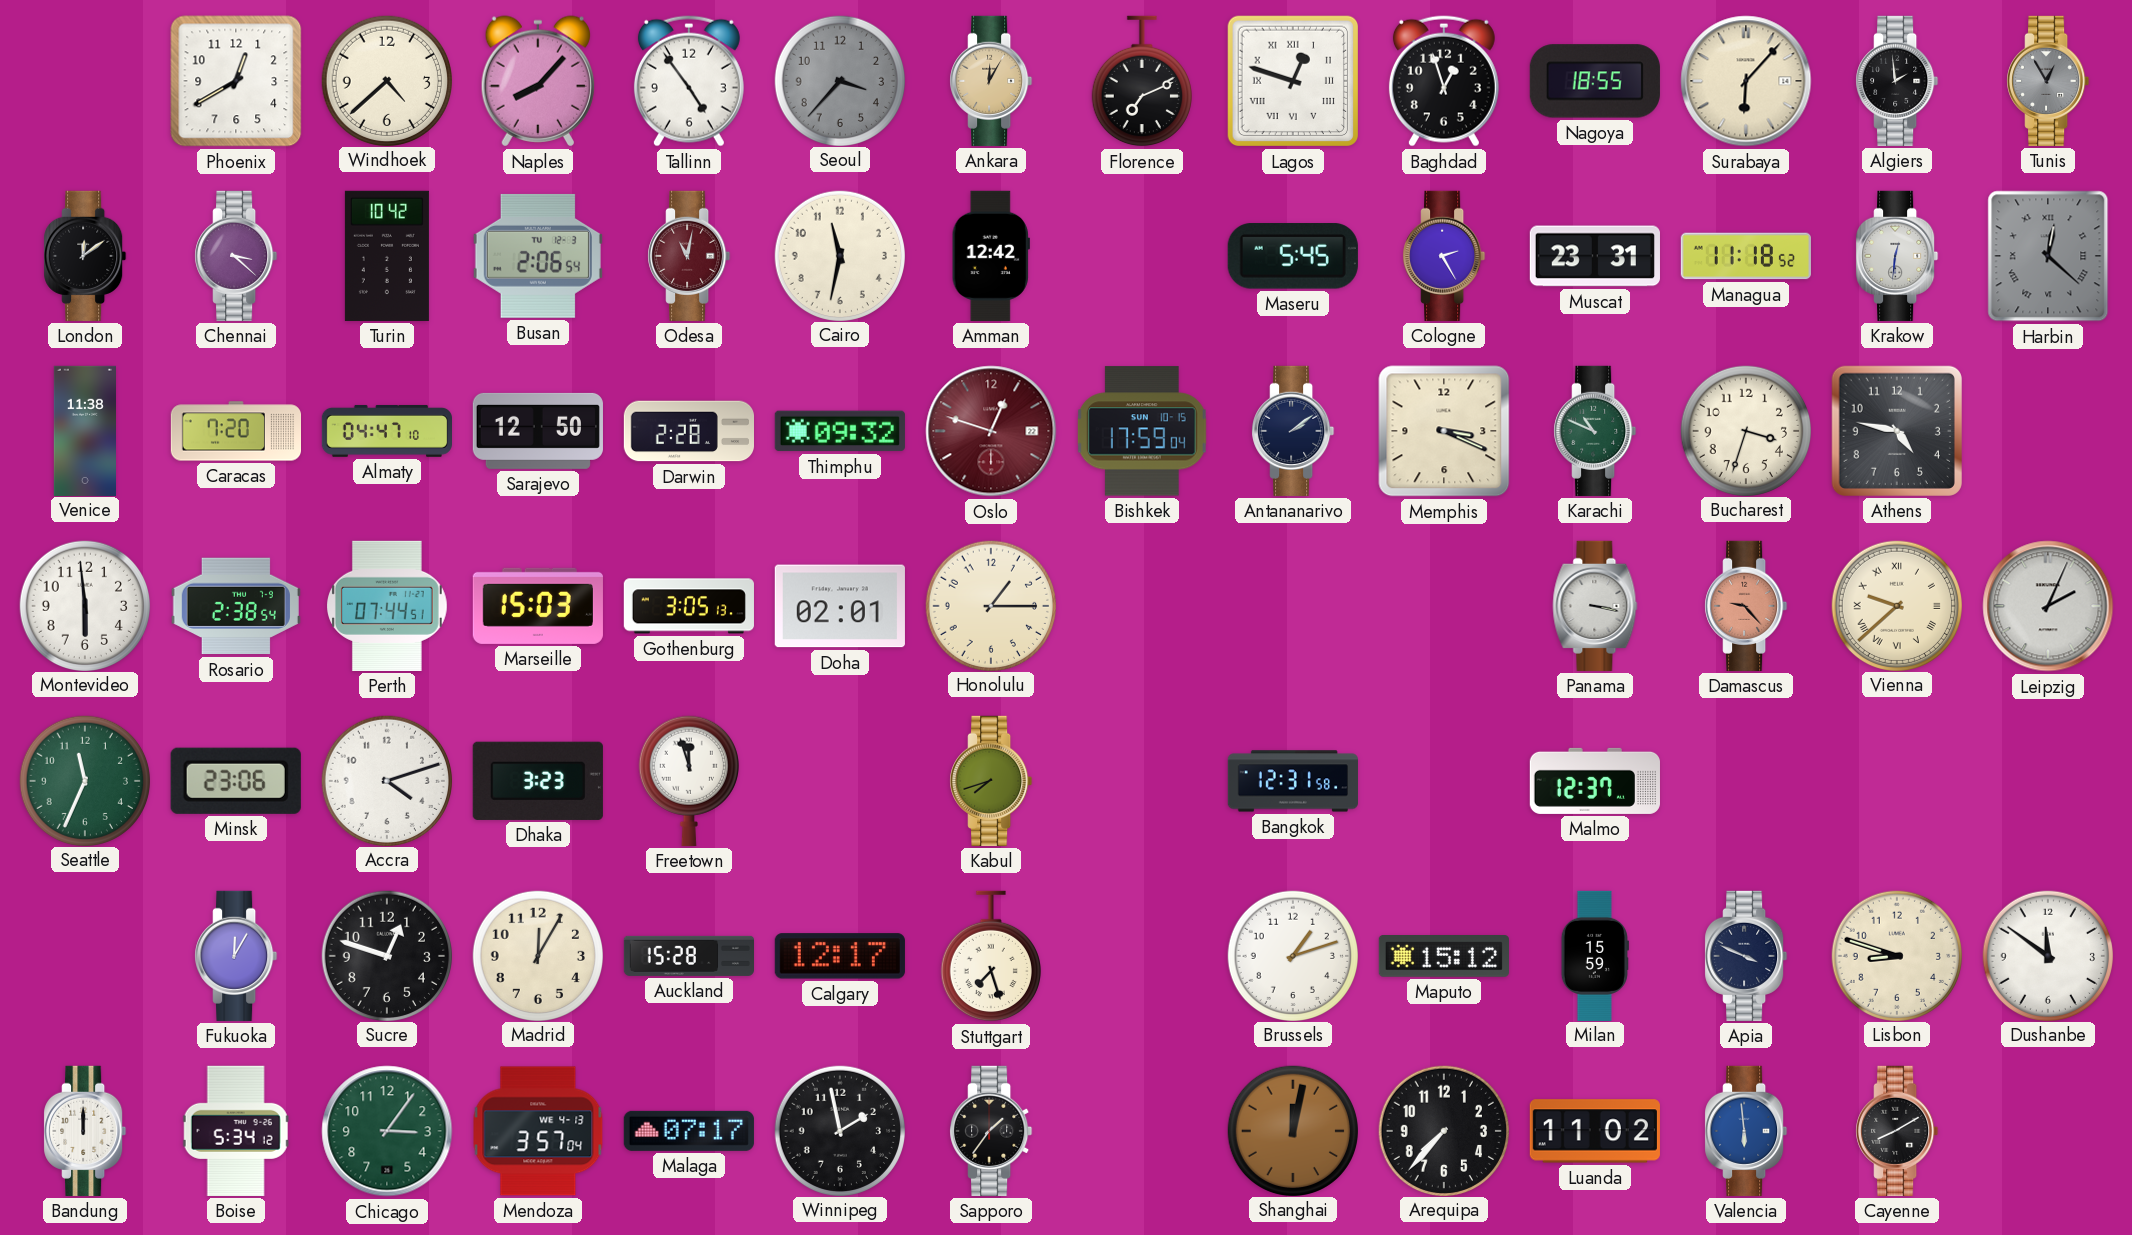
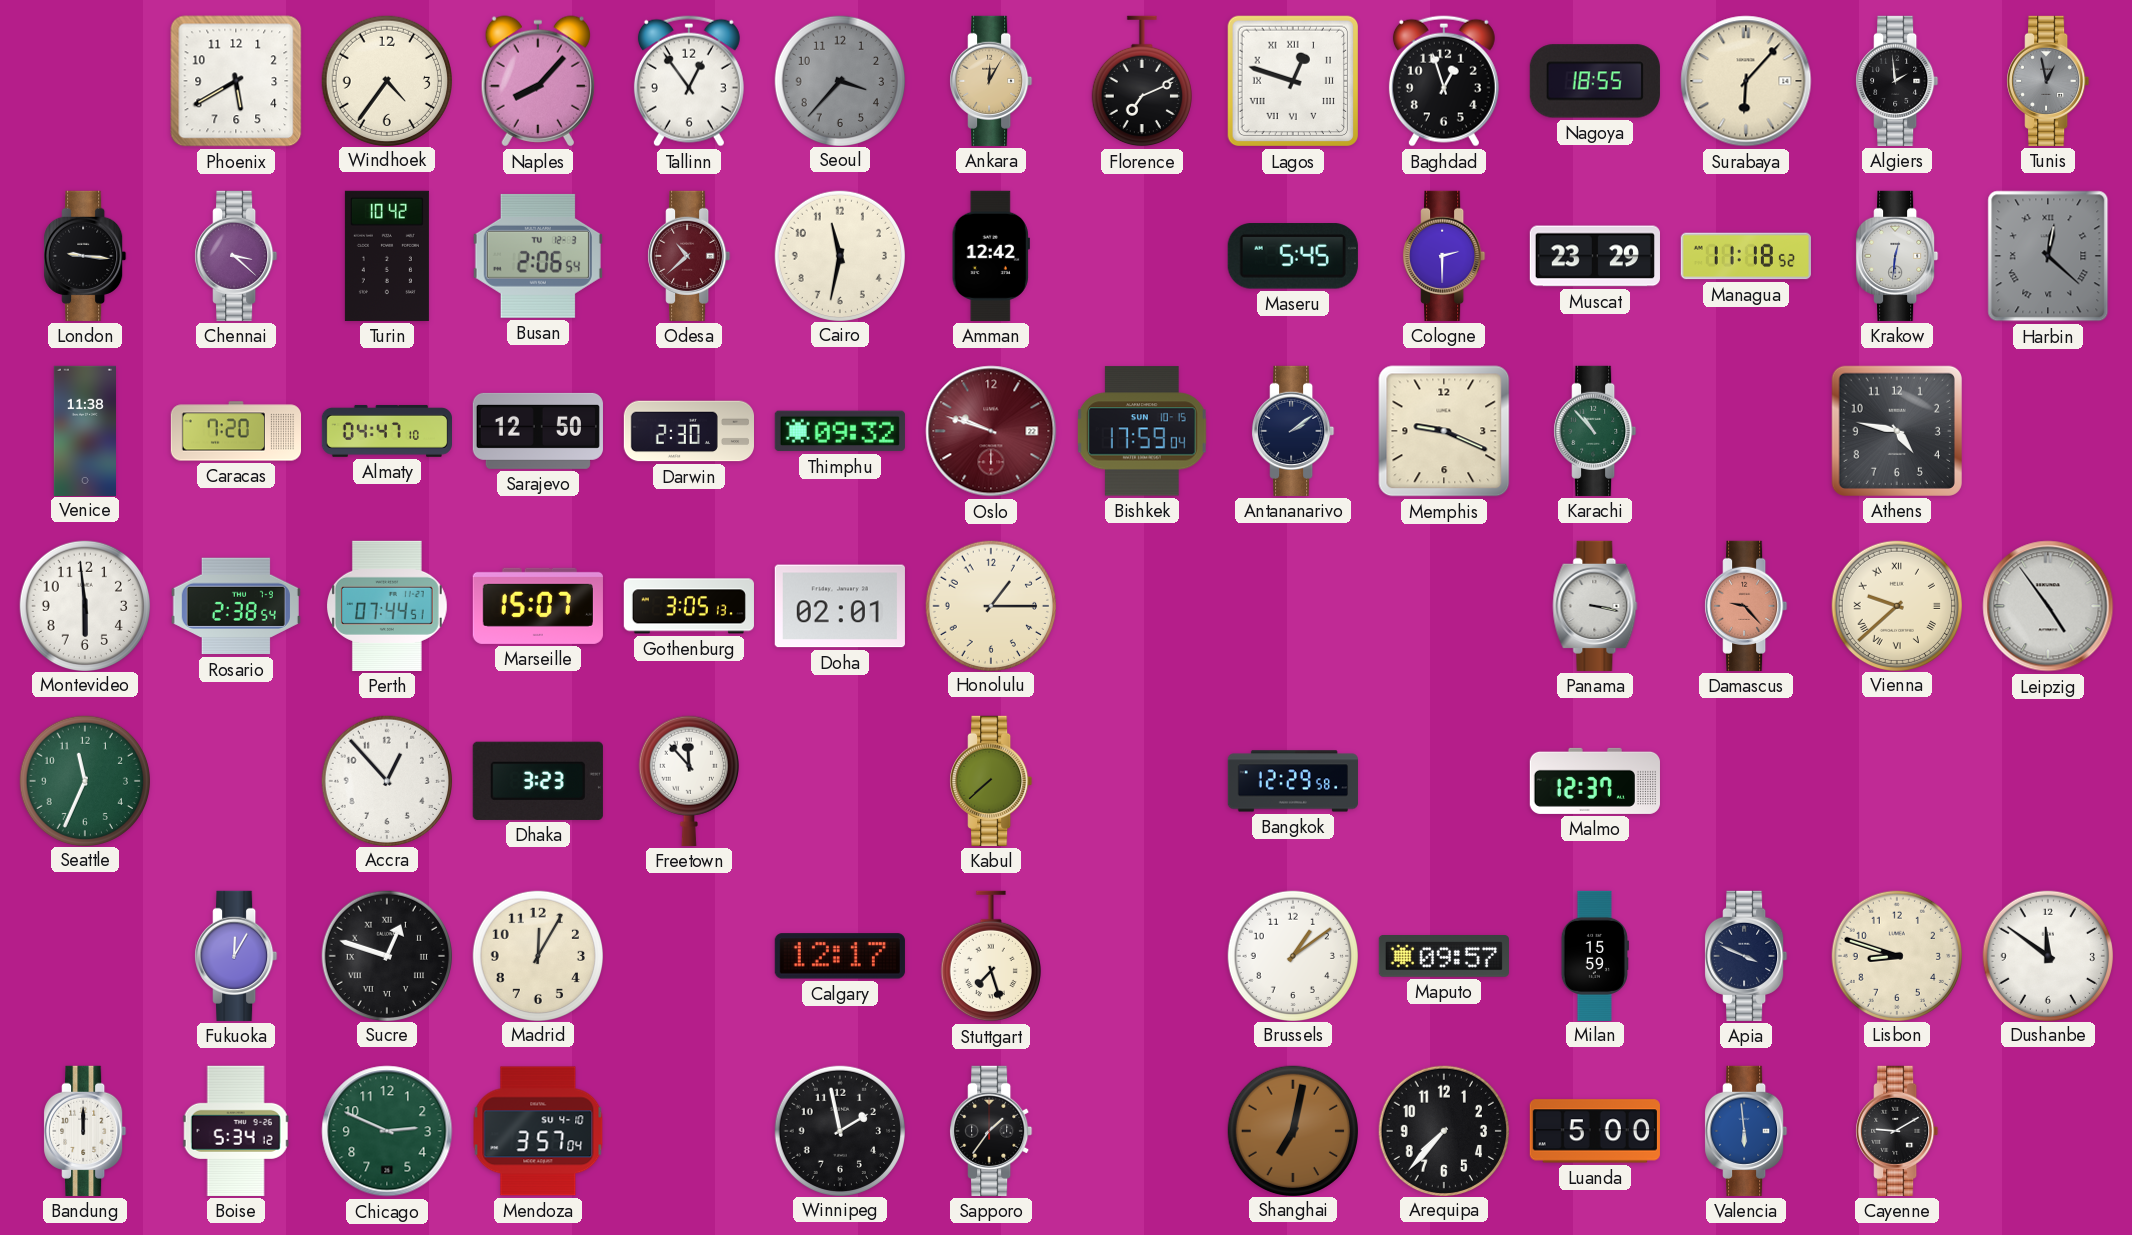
Phoenix: 12:40 -> 5:40 (236, 81)
Windhoek: 4:38 -> 4:36 (386, 80)
Tallinn: 4:54 -> 12:54 (689, 81)
Tunis: 12:55 -> 12:58 (2048, 81)
London: 12:09 -> 9:16 (85, 256)
Odesa: 11:02 -> 10:38 (689, 256)
Cologne: 2:25 -> 2:30 (1444, 256)
Muscat: 23:31 -> 23:29 (1595, 256)
Darwin: 2:28 -> 2:30 (688, 431)
Oslo: 12:48 -> 9:48 (991, 431)
Memphis: 3:19 -> 9:19 (1444, 431)
Karachi: 10:49 -> 10:53 (1595, 431)
Bucharest: 3:33 -> none (1745, 430)
Marseille: 15:03 -> 15:07 (538, 606)
Leipzig: 2:04 -> 4:54 (2048, 606)
Minsk: 23:06 -> none (236, 781)
Accra: 4:12 -> 12:53 (386, 780)
Freetown: 11:57 -> 11:53 (689, 781)
Kabul: 7:42 -> 7:38 (991, 781)
Bangkok: 12:31 -> 12:29 (1293, 781)
Sucre numerals: Arabic -> Roman (386, 955)
Auckland: 15:28 -> none (688, 956)
Brussels: 1:12 -> 1:09 (1292, 955)
Maputo: 15:12 -> 09:57 (1444, 957)
Chicago: 3:06 -> 2:49 (387, 1131)
Mendoza date: WE 4-13 -> SU 4-10 (538, 1131)
Malaga: 07:17 -> none (689, 1131)
Shanghai: 12:02 -> 7:02 (1292, 1130)
Luanda: 11:02 -> 5:00 (1595, 1131)
Cayenne: 8:10 -> 9:10 (1897, 1131)
